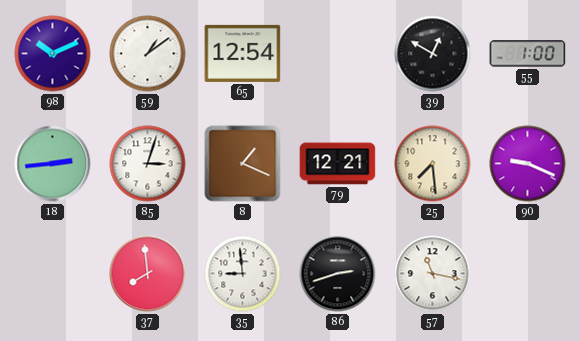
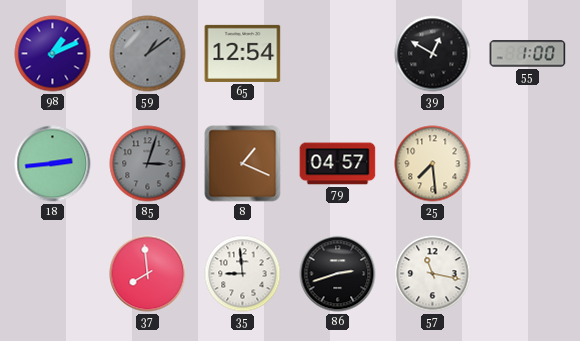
98: 10:11 -> 1:11 (53, 54)
59 dial: white -> grey (148, 54)
85 dial: white -> grey (148, 164)
79: 12:21 -> 04:57 (338, 164)
90: 9:19 -> none (528, 164)
